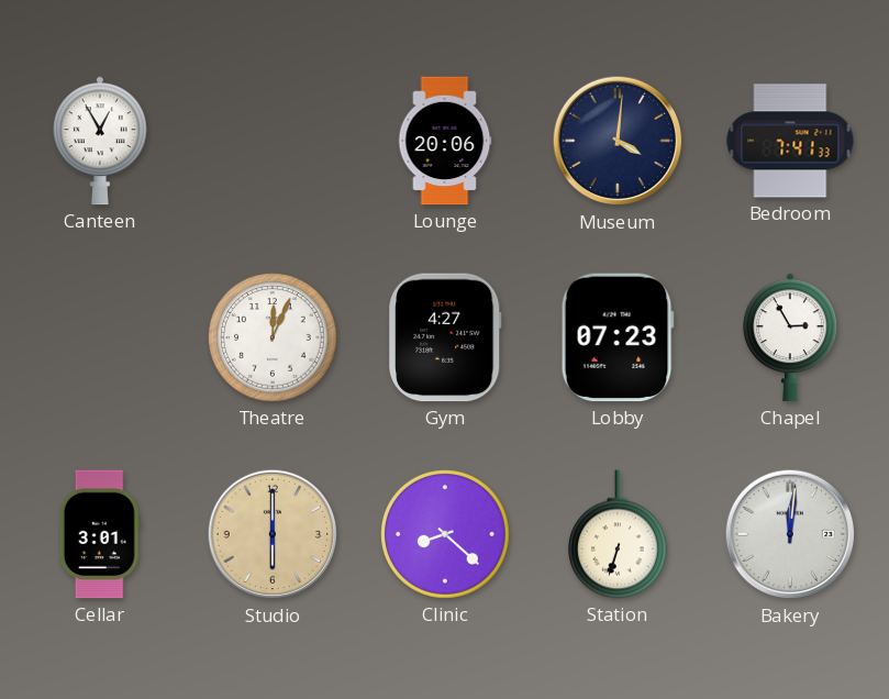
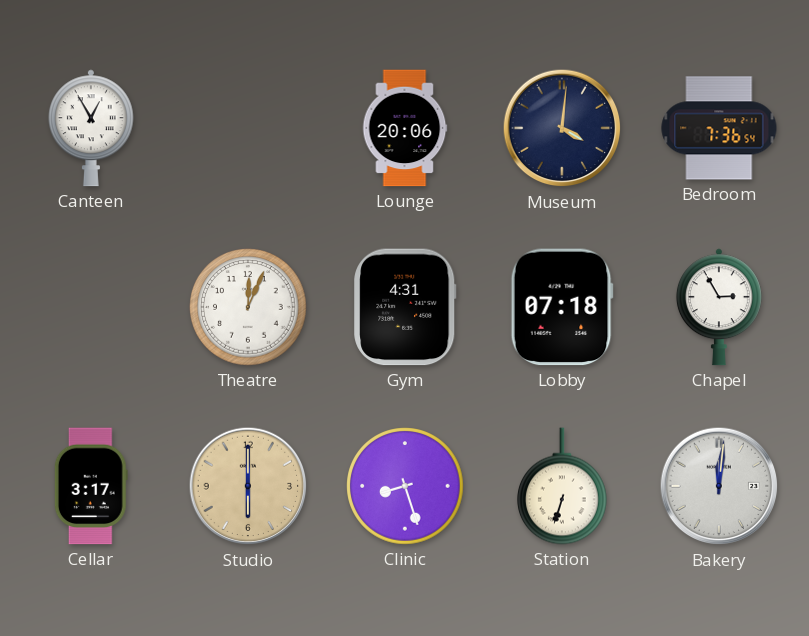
Bedroom: 7:41 -> 7:36 (719, 128)
Gym: 4:27 -> 4:31 (405, 307)
Lobby: 07:23 -> 07:18 (562, 307)
Cellar: 3:01 -> 3:17 (91, 486)
Clinic: 8:22 -> 8:27 (405, 486)
